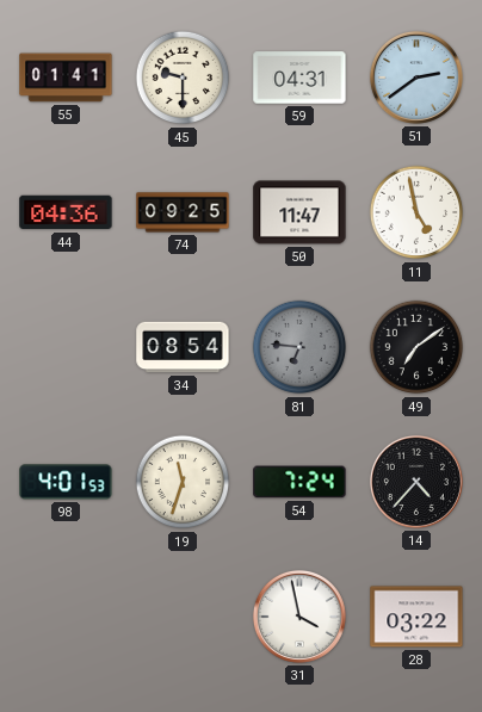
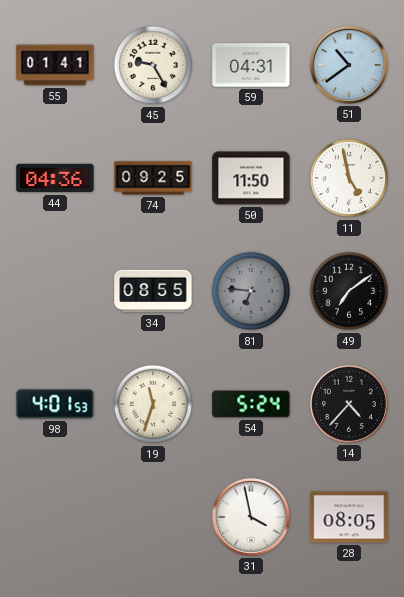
45: 9:30 -> 9:25 (153, 65)
51: 2:39 -> 10:39 (349, 65)
50: 11:47 -> 11:50 (251, 178)
34: 08:54 -> 08:55 (153, 291)
54: 7:24 -> 5:24 (251, 404)
28: 03:22 -> 08:05 (349, 517)
